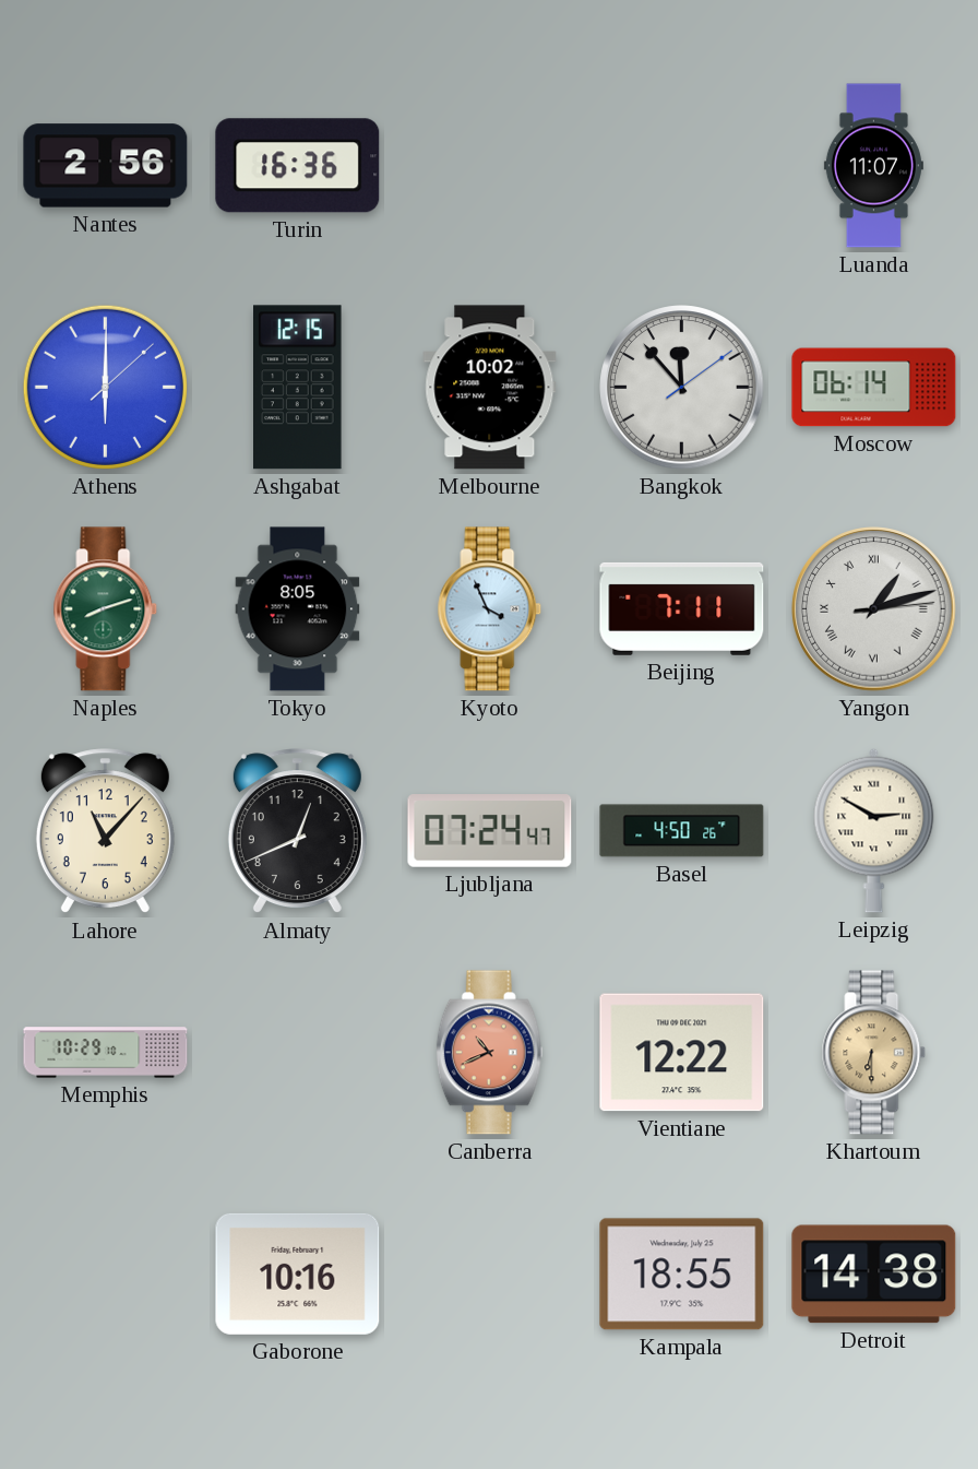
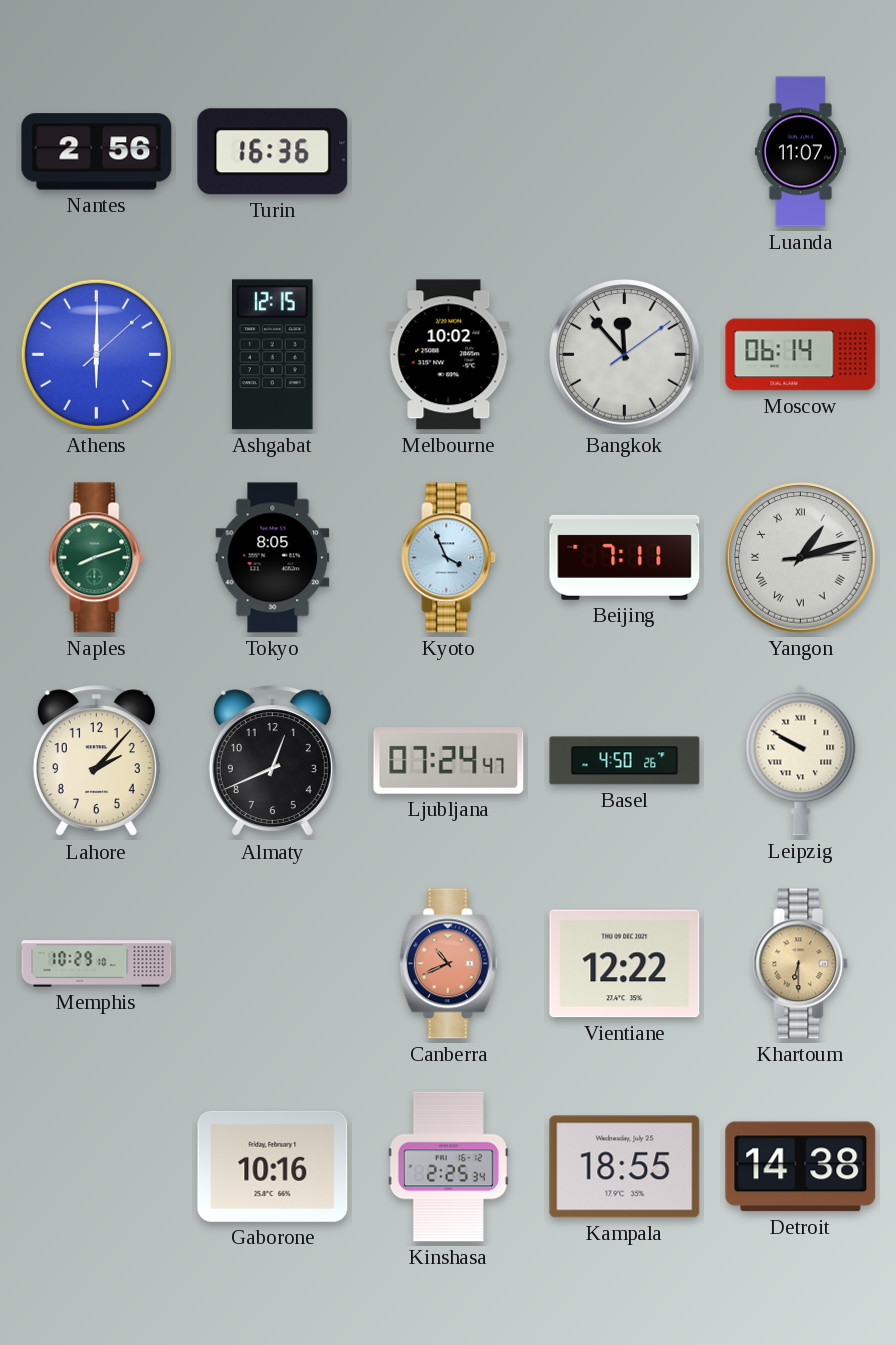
Lahore: 11:07 -> 2:07 (96, 761)
Leipzig: 2:50 -> 9:50 (801, 760)
Kinshasa: none -> 2:25 (448, 1167)
